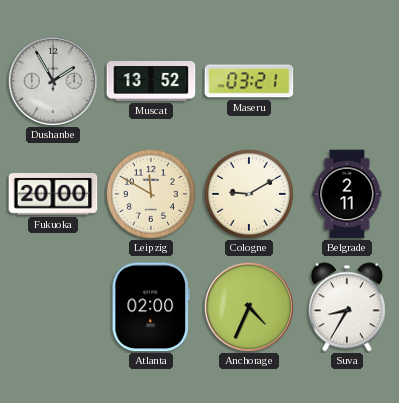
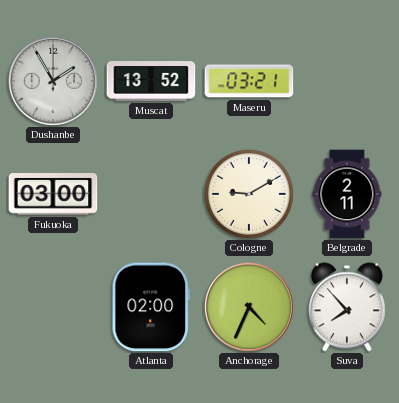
Fukuoka: 20:00 -> 03:00 (53, 195)
Leipzig: 11:50 -> none (151, 194)
Suva: 8:35 -> 7:53 (347, 307)
